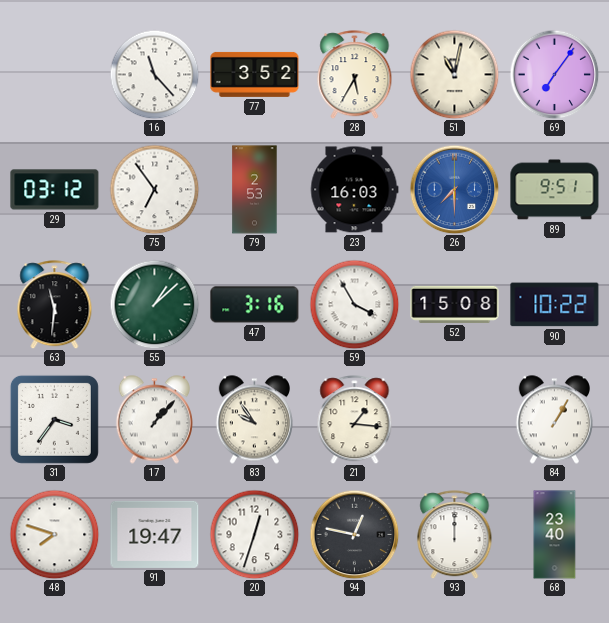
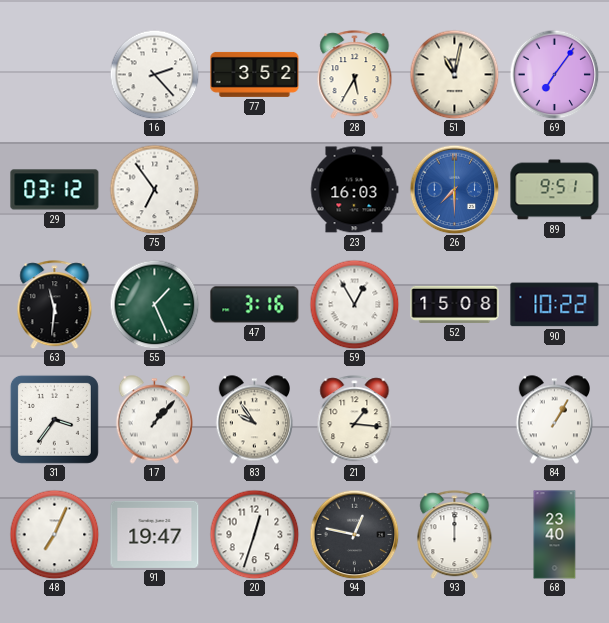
16: 11:23 -> 2:23 (154, 74)
79: 2:53 -> none (255, 190)
55: 1:08 -> 1:26 (154, 304)
59: 3:55 -> 12:55 (354, 304)
48: 7:48 -> 7:04 (54, 534)
